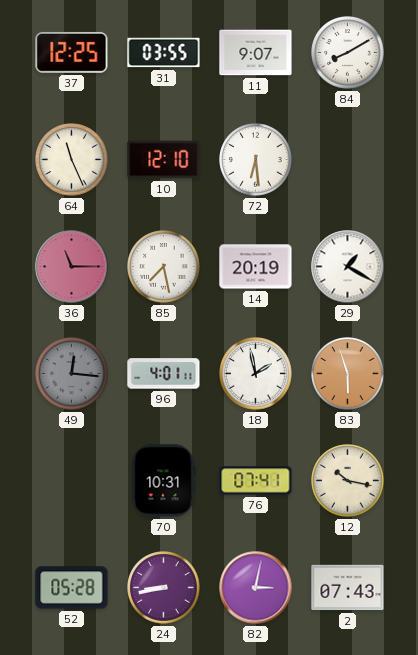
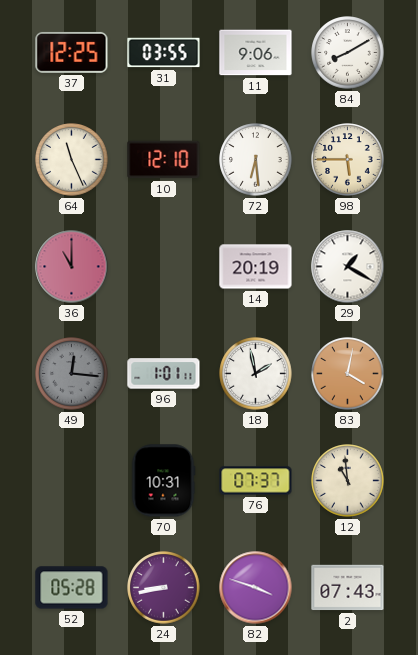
11: 9:07 -> 9:06 (256, 53)
98: none -> 5:45 (348, 160)
36: 11:15 -> 11:00 (72, 267)
85: 7:28 -> none (164, 267)
96: 4:01 -> 1:01 (164, 374)
83: 5:57 -> 4:02 (348, 374)
76: 07:41 -> 07:37 (256, 481)
12: 10:17 -> 10:59 (348, 481)
82: 3:02 -> 3:48 (256, 588)
